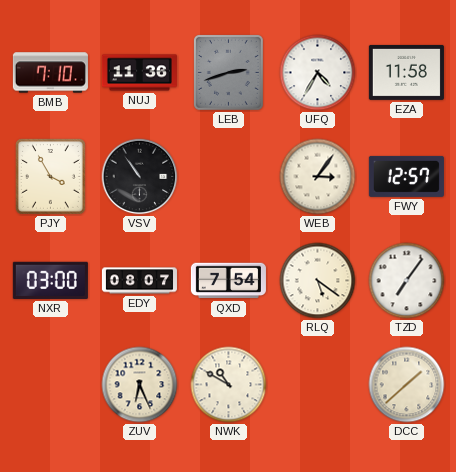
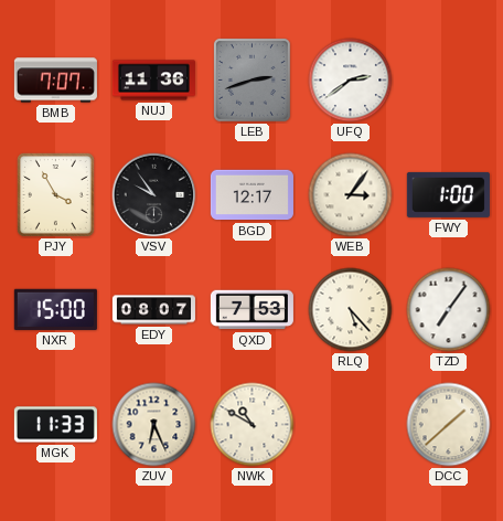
BMB: 7:10 -> 7:07 (55, 81)
UFQ: 4:35 -> 2:39 (351, 81)
EZA: 11:58 -> none (406, 72)
VSV: 10:54 -> 9:54 (154, 195)
BGD: none -> 12:17 (251, 195)
FWY: 12:57 -> 1:00 (448, 194)
NXR: 03:00 -> 15:00 (55, 309)
QXD: 7:54 -> 7:53 (251, 310)
RLQ: 5:21 -> 5:23 (351, 310)
MGK: none -> 11:33 (55, 425)
